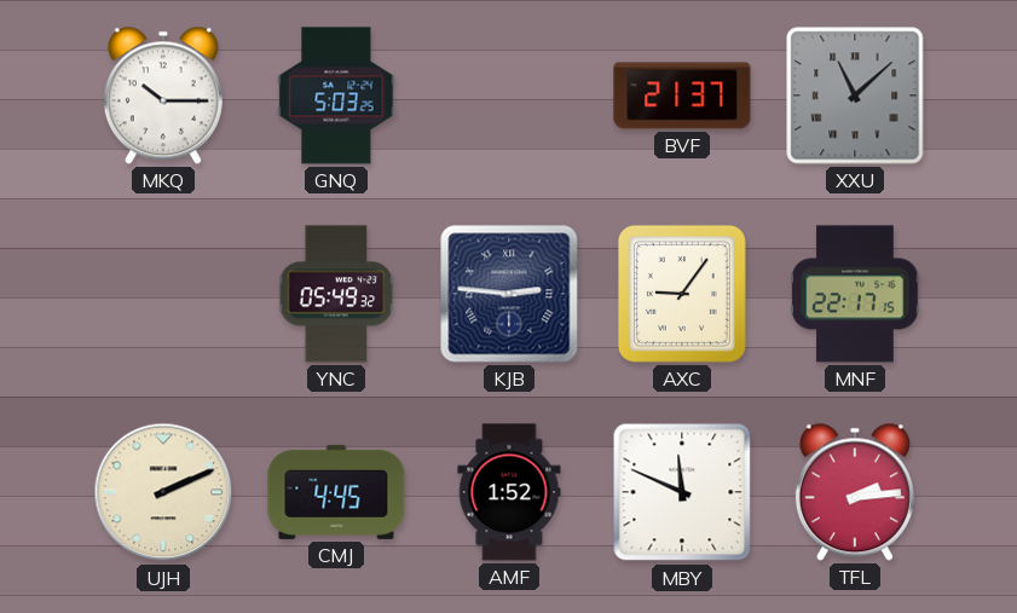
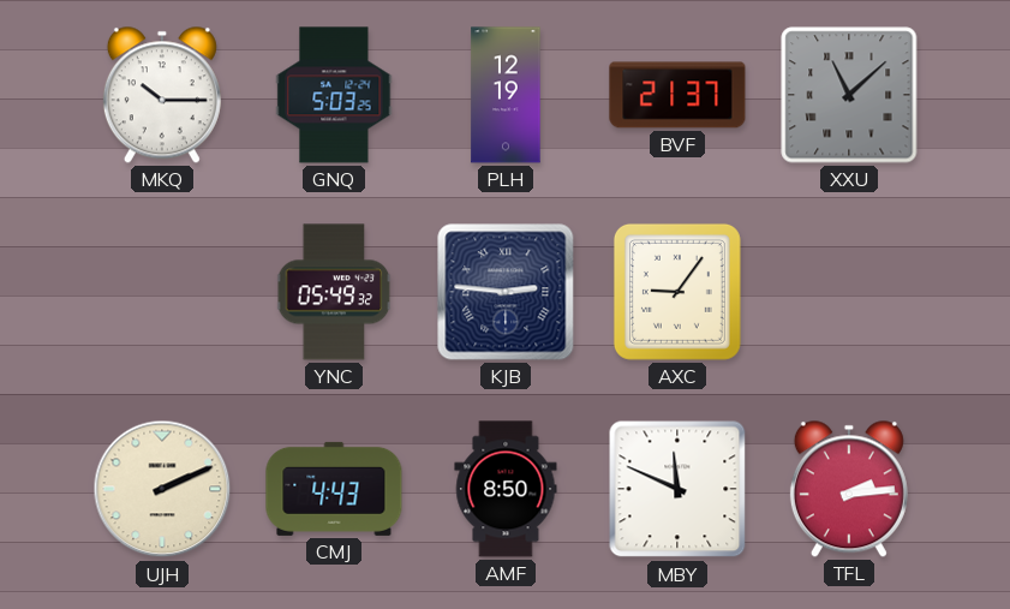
PLH: none -> 12:19 (506, 95)
MNF: 22:17 -> none (855, 294)
CMJ: 4:45 -> 4:43 (334, 489)
AMF: 1:52 -> 8:50 (506, 489)
